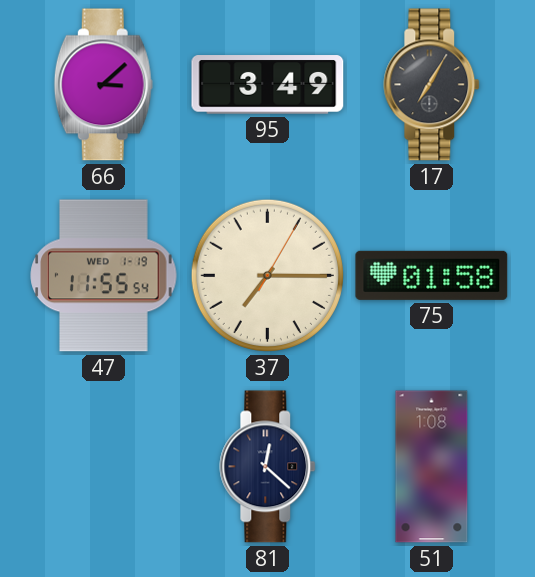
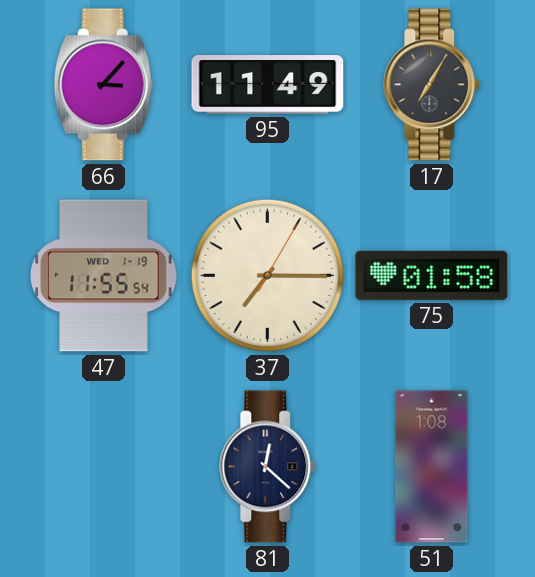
66: 3:08 -> 3:07 (103, 85)
95: 3:49 -> 11:49 (268, 85)
